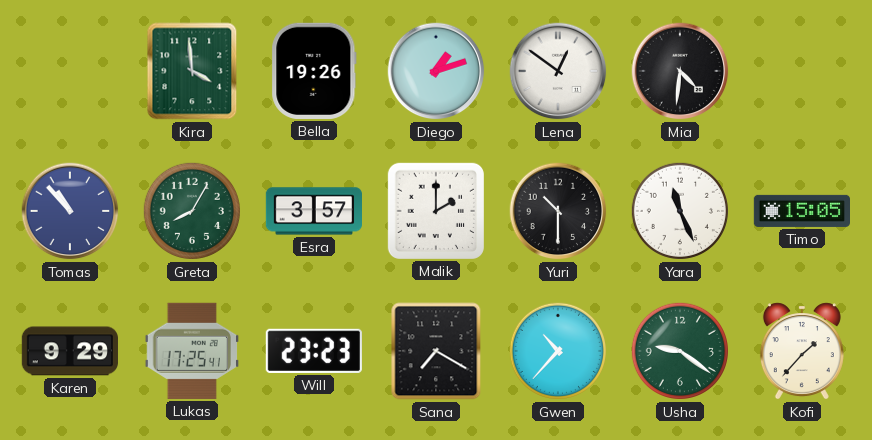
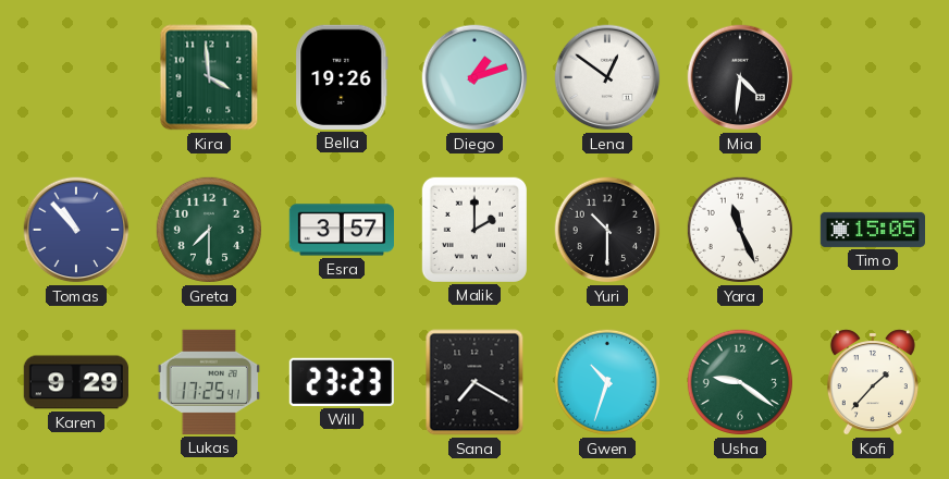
Greta: 8:05 -> 7:30 (209, 230)
Gwen: 10:37 -> 10:33 (607, 382)
